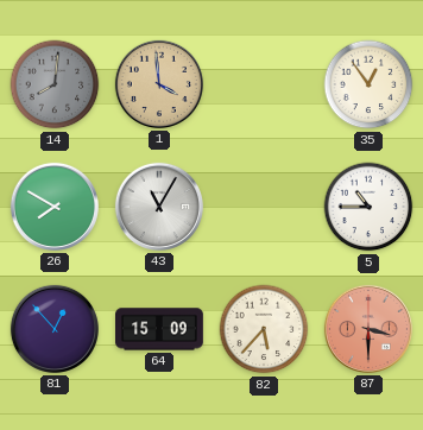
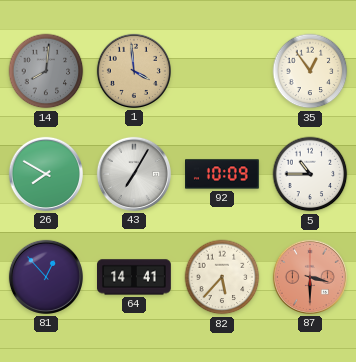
43: 11:05 -> 7:05 (134, 174)
92: none -> 10:09 (223, 174)
64: 15:09 -> 14:41 (135, 277)
